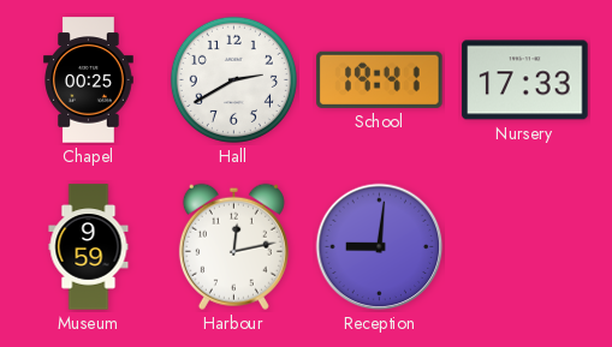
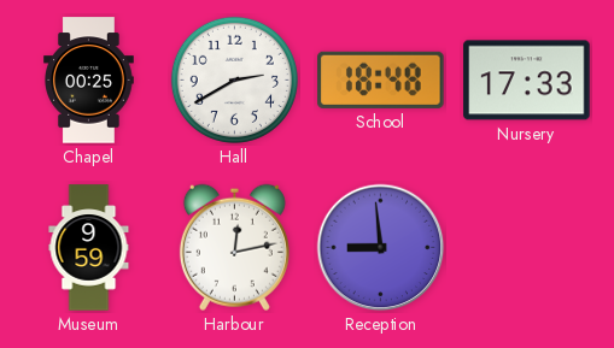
School: 19:41 -> 18:48 (381, 79)
Reception: 9:01 -> 8:59 (381, 248)
